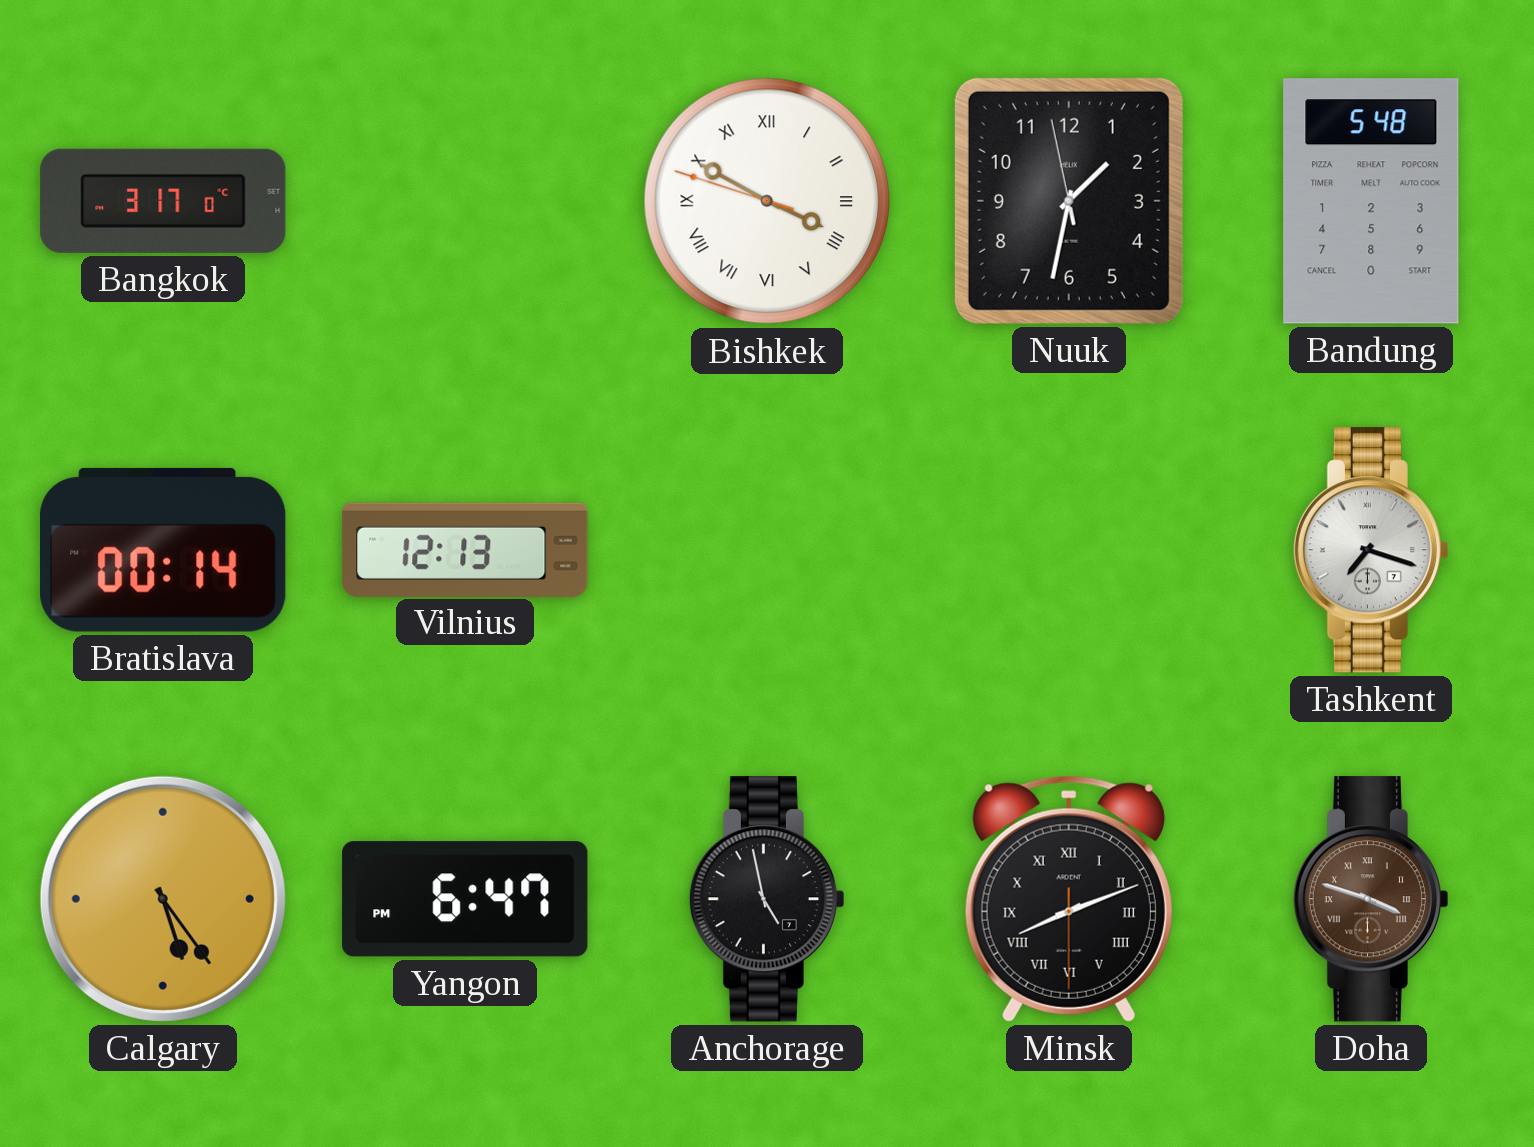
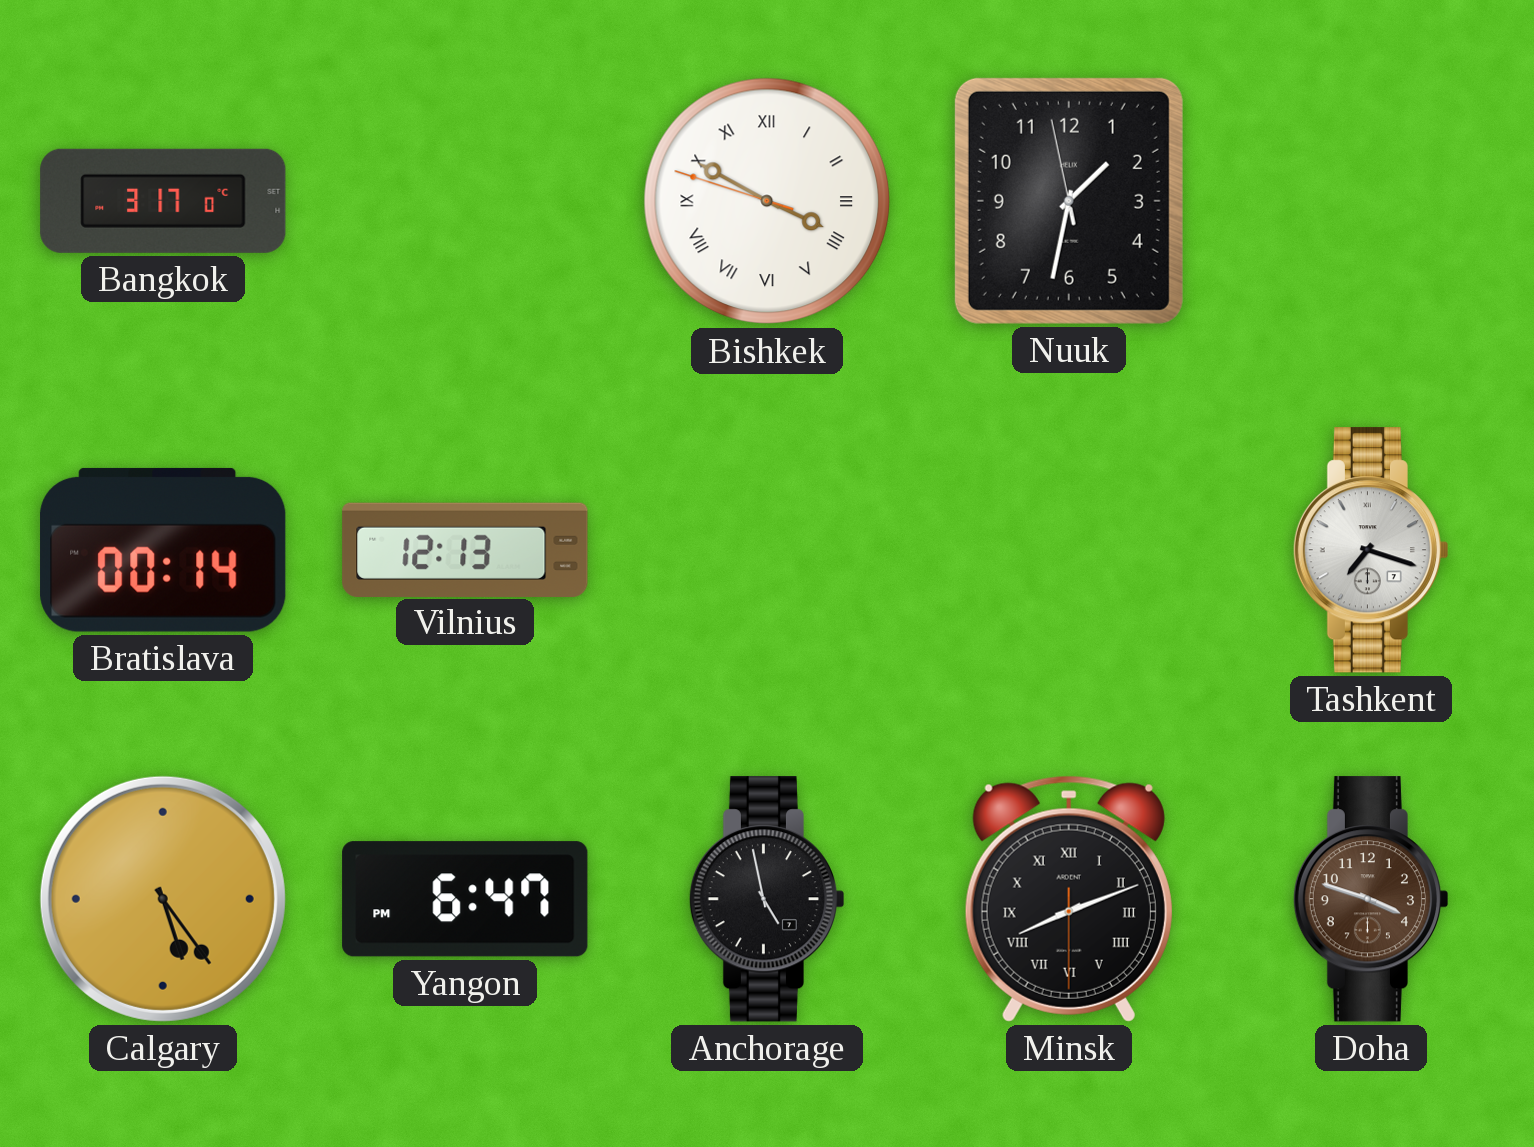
Bandung: 5:48 -> none (1371, 201)
Doha numerals: Roman -> Arabic (1370, 899)
